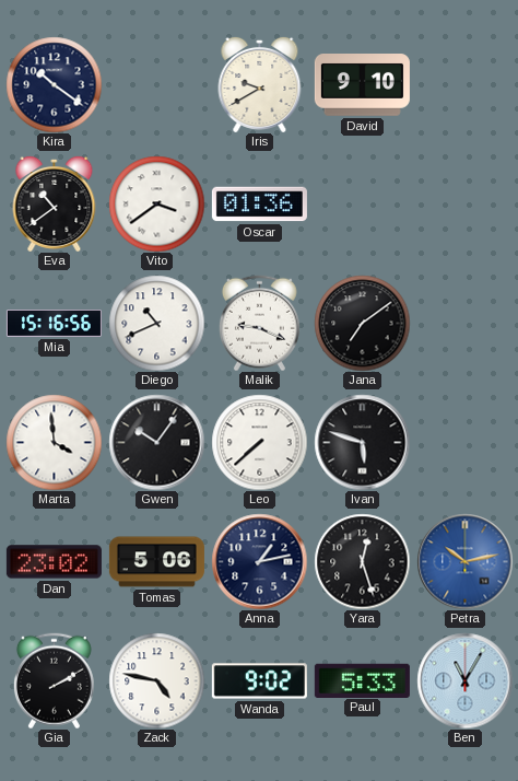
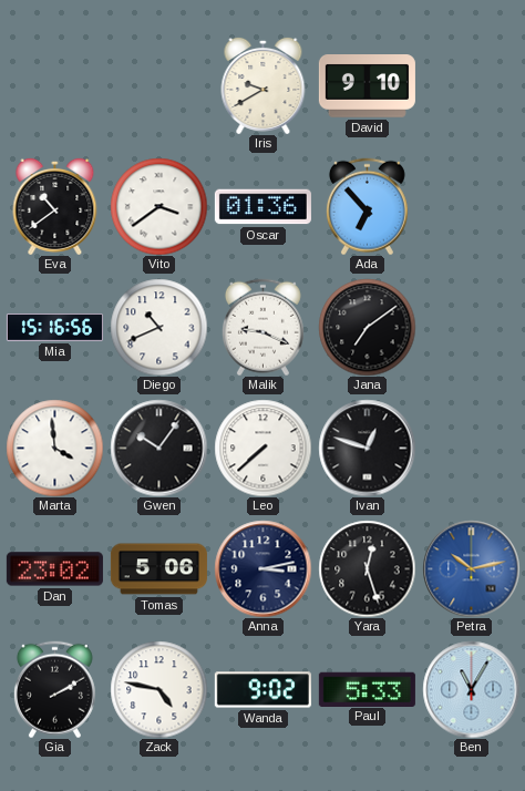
Kira: 10:21 -> none (54, 84)
Ada: none -> 6:53 (367, 206)
Ivan: 5:48 -> 12:48 (367, 448)
Anna: 1:13 -> 3:13 (262, 568)
